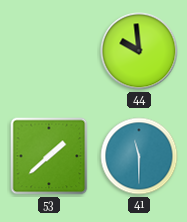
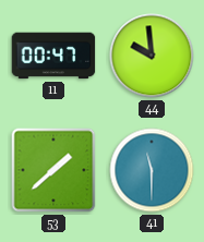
11: none -> 00:47 (53, 56)
